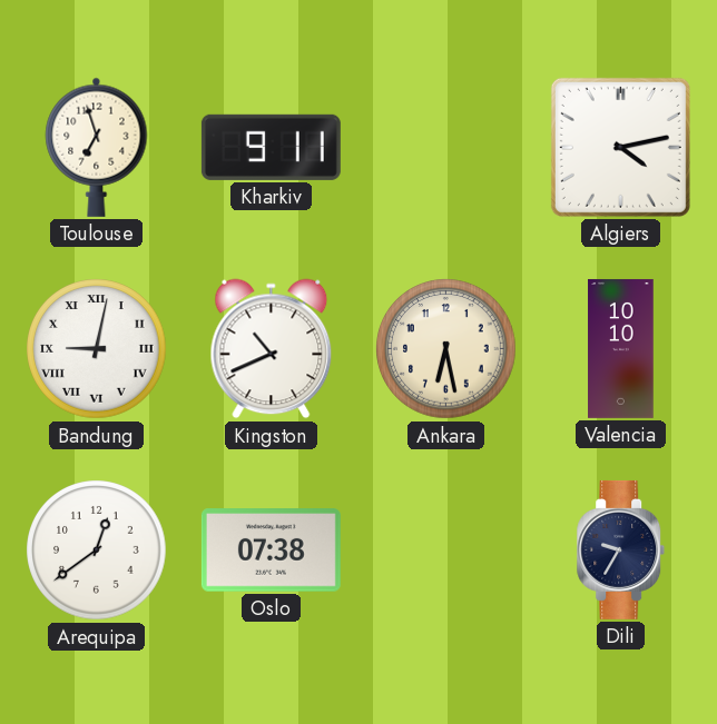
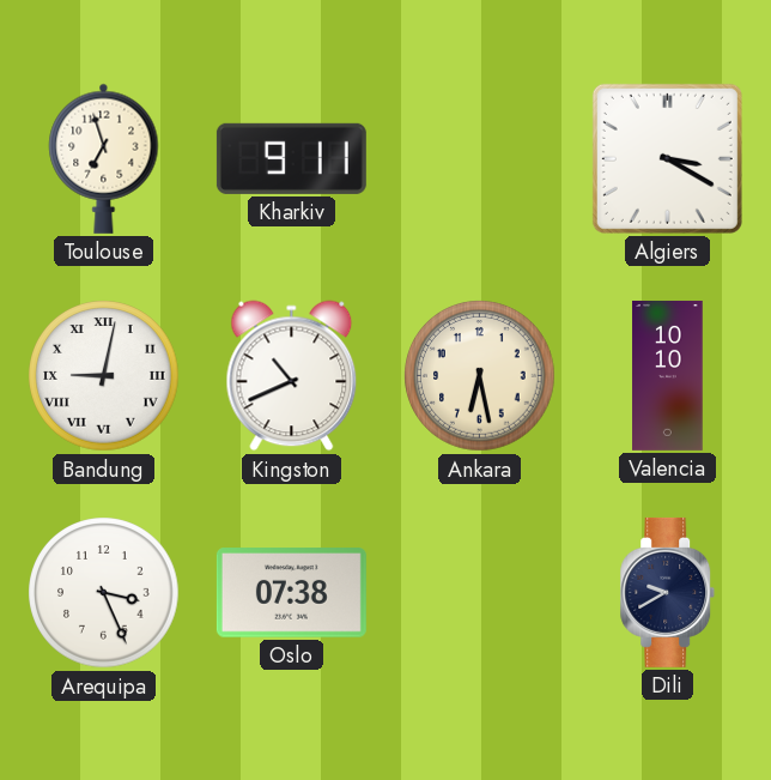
Algiers: 4:13 -> 3:20 (667, 158)
Arequipa: 12:39 -> 3:26 (104, 593)
Dili: 9:35 -> 9:40 (668, 592)
